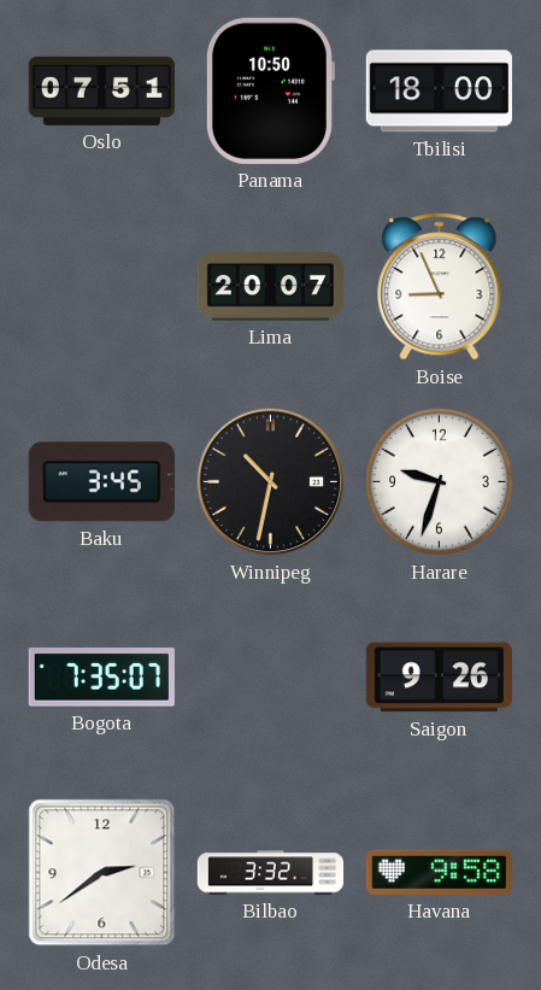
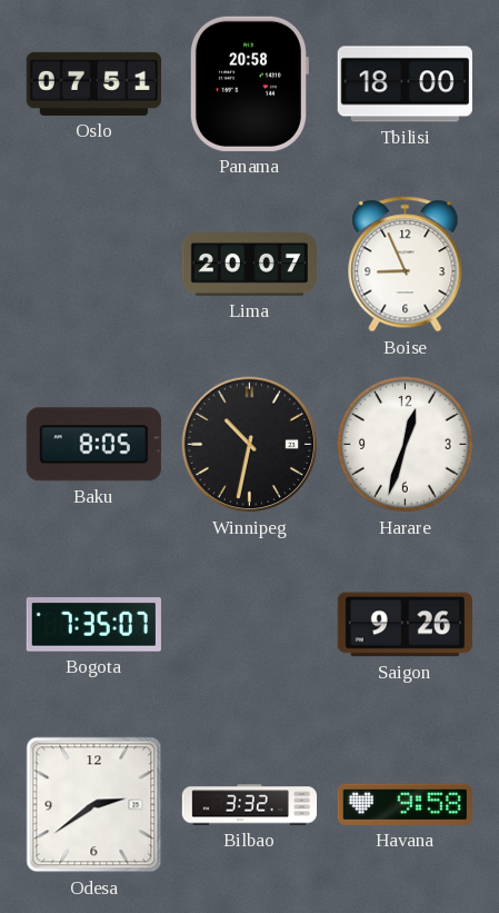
Panama: 10:50 -> 20:58 (249, 83)
Baku: 3:45 -> 8:05 (93, 445)
Harare: 9:33 -> 12:33 (406, 445)
